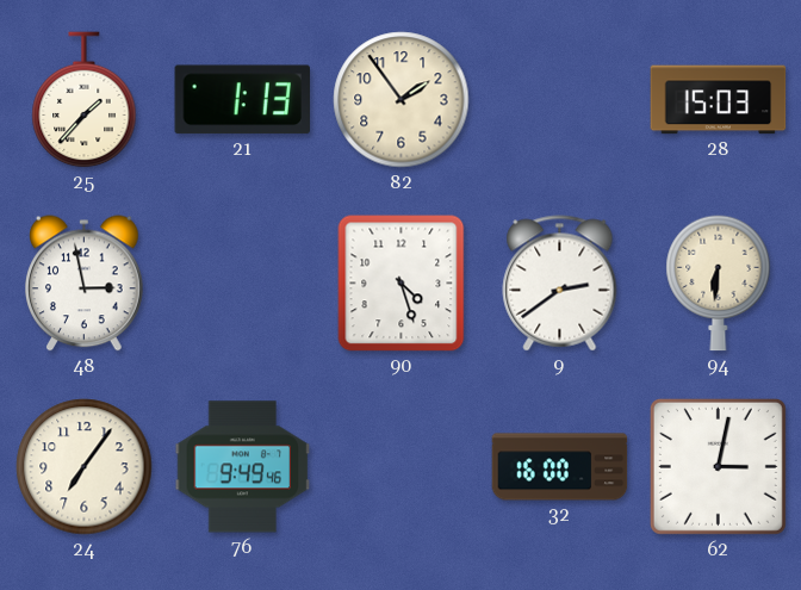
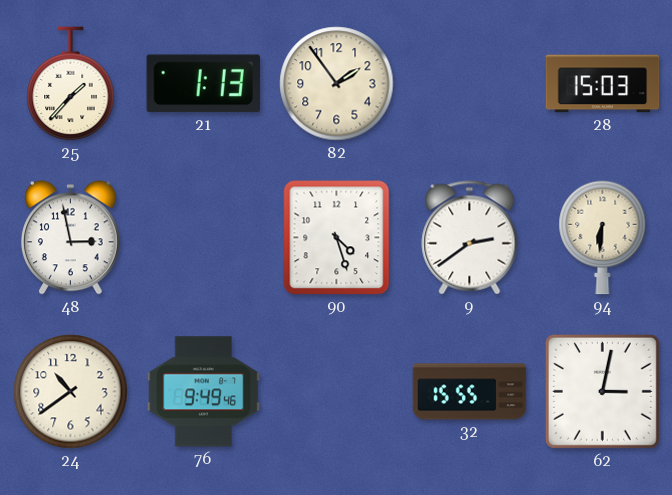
24: 7:06 -> 10:39 (71, 392)
32: 16:00 -> 15:55 (470, 392)
